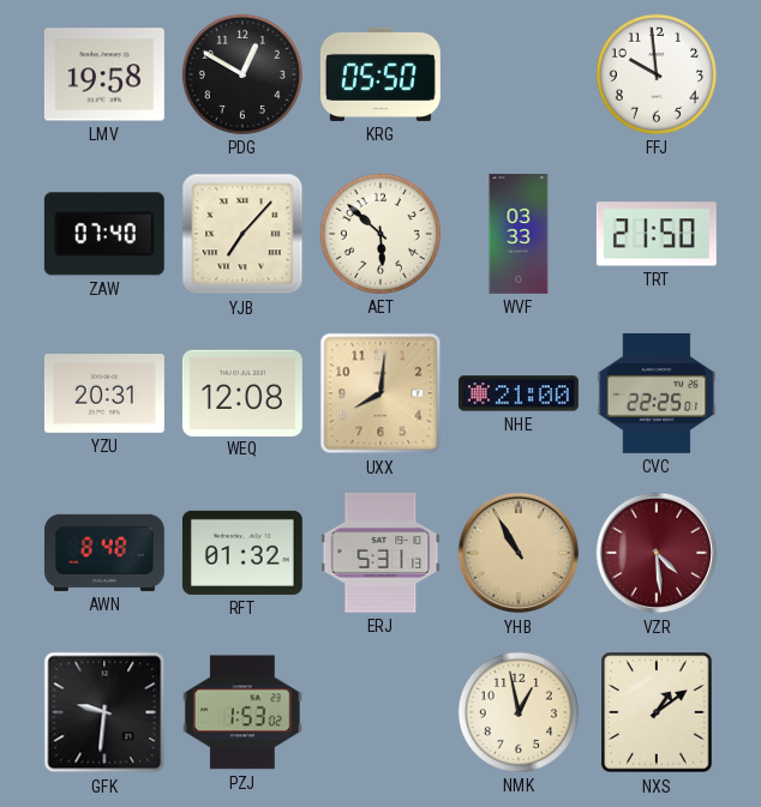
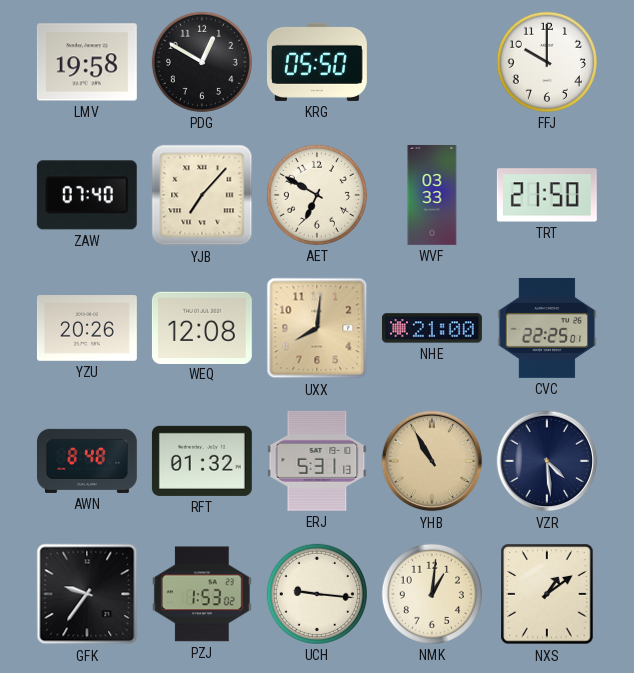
FFJ: 9:59 -> 10:00 (547, 62)
AET: 5:52 -> 6:50 (317, 195)
YZU: 20:31 -> 20:26 (87, 328)
VZR dial: burgundy -> navy (547, 461)
GFK: 9:31 -> 9:36 (87, 594)
UCH: none -> 9:16 (317, 594)
NMK: 12:58 -> 1:01 (432, 594)
